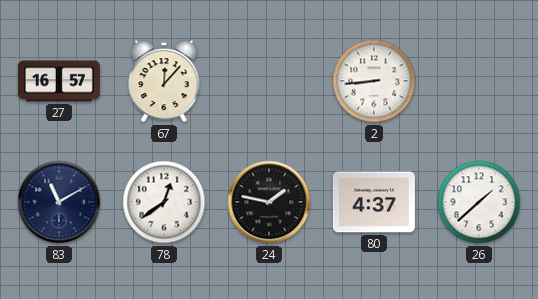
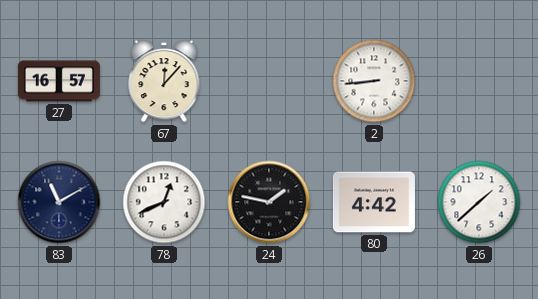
78: 12:39 -> 12:41 (164, 202)
80: 4:37 -> 4:42 (374, 202)
